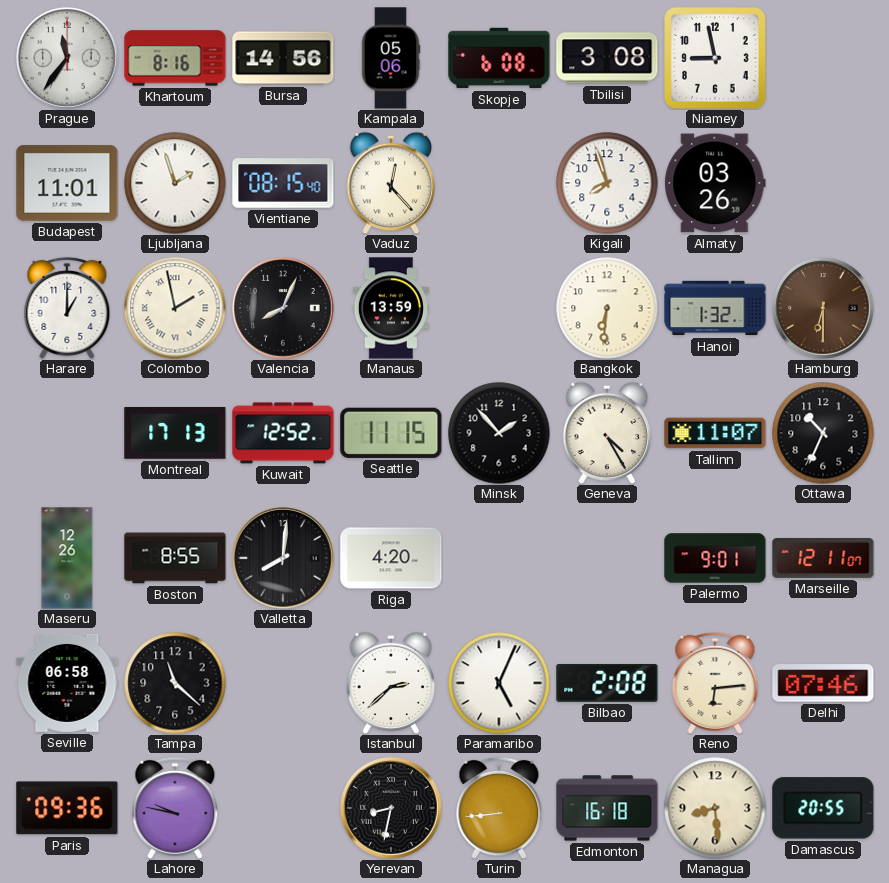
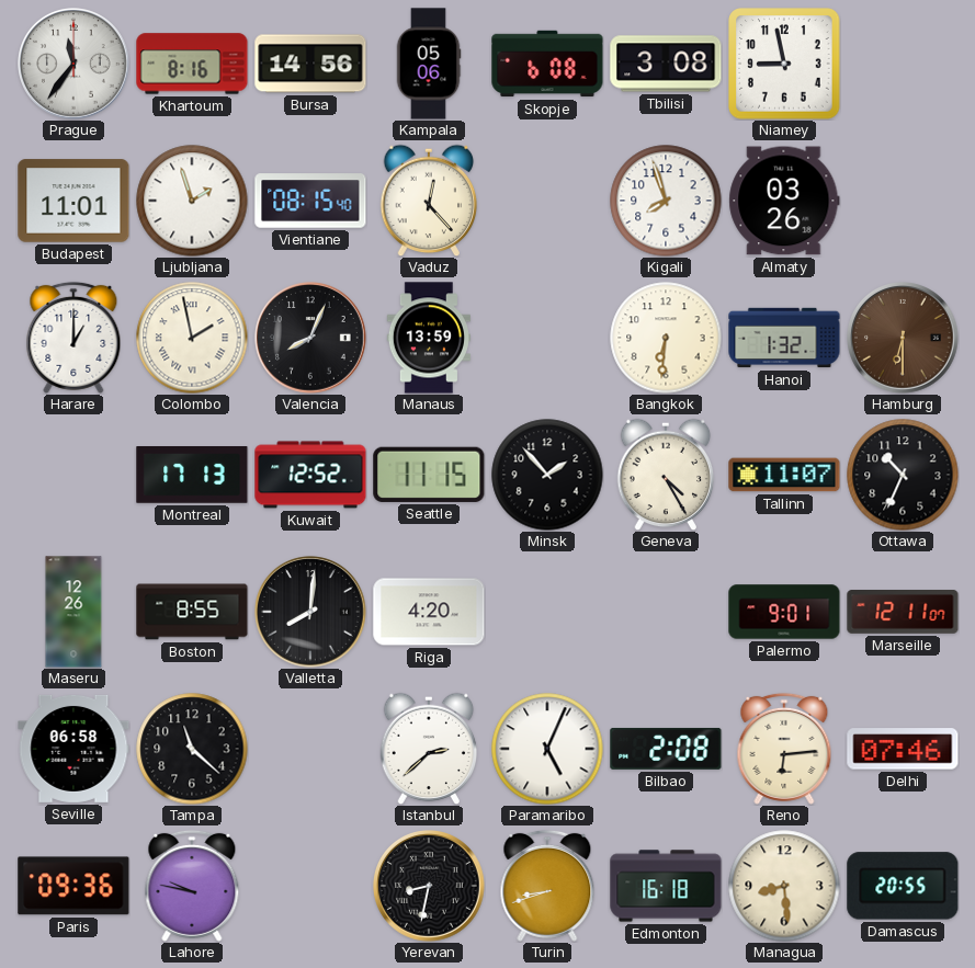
Turin: 8:44 -> 8:42 (547, 886)
